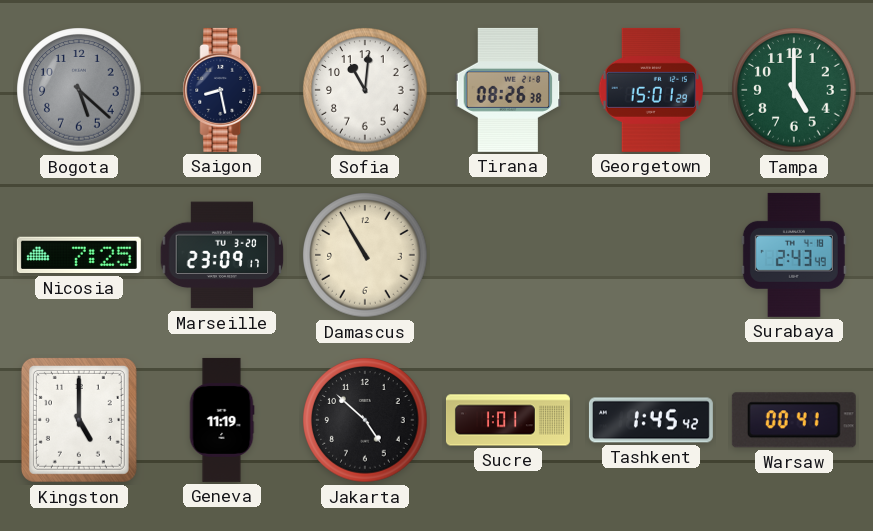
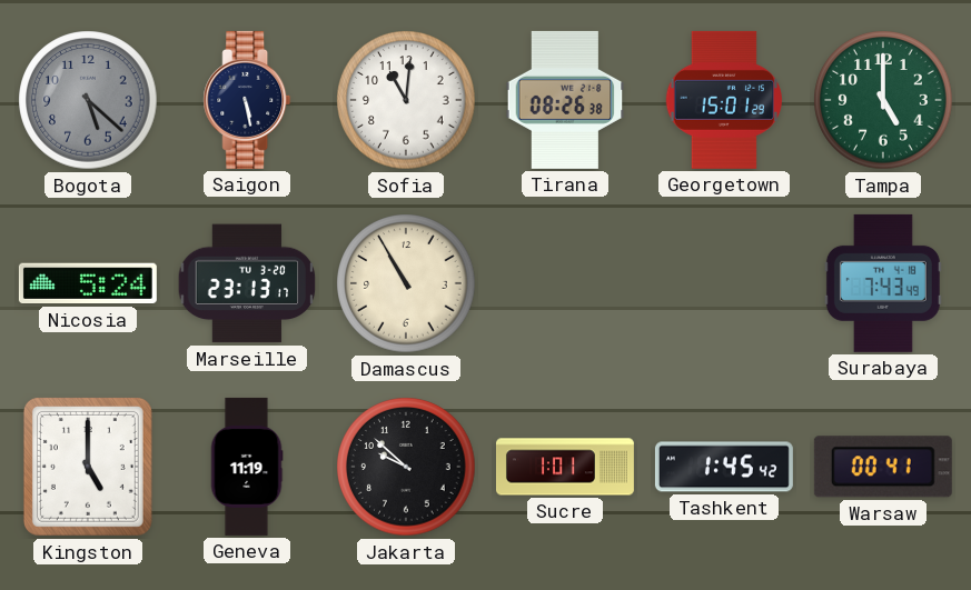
Saigon: 8:28 -> 5:28 (247, 100)
Nicosia: 7:25 -> 5:24 (88, 283)
Marseille: 23:09 -> 23:13 (247, 283)
Surabaya: 2:43 -> 7:43 (883, 283)
Jakarta: 4:52 -> 9:52 (406, 467)
